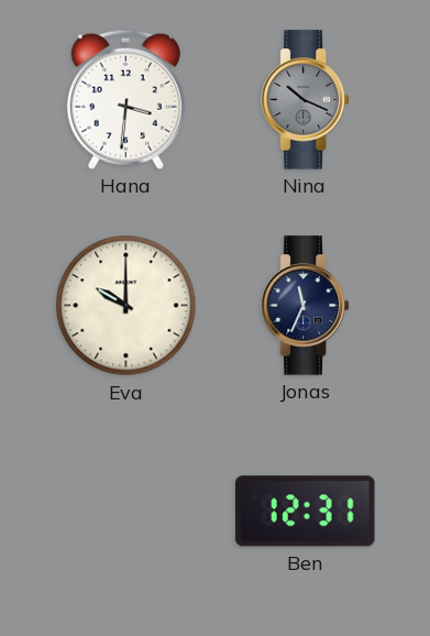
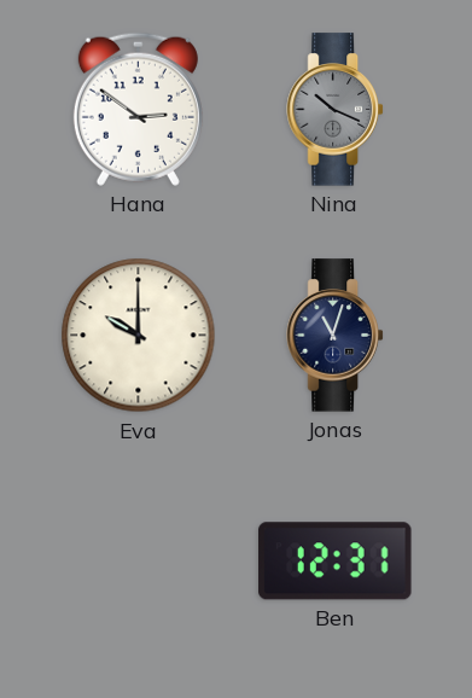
Hana: 3:31 -> 2:51 (138, 109)
Jonas: 11:34 -> 11:03 (336, 336)
